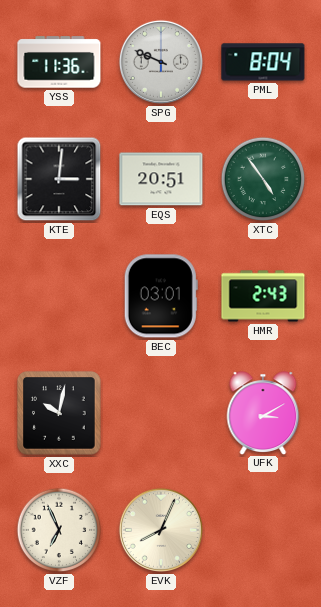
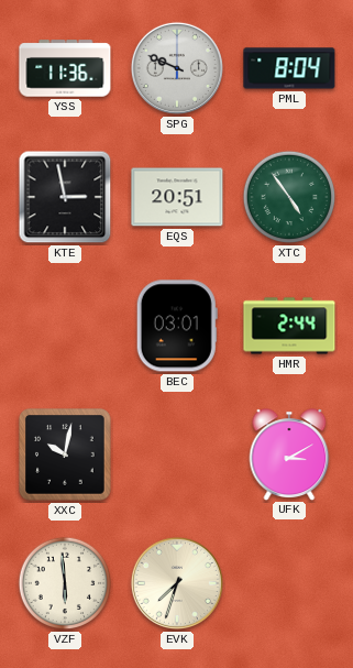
KTE: 3:01 -> 2:58 (65, 197)
HMR: 2:43 -> 2:44 (289, 326)
VZF: 6:56 -> 5:59 (65, 583)
EVK: 8:04 -> 7:33 (177, 583)
